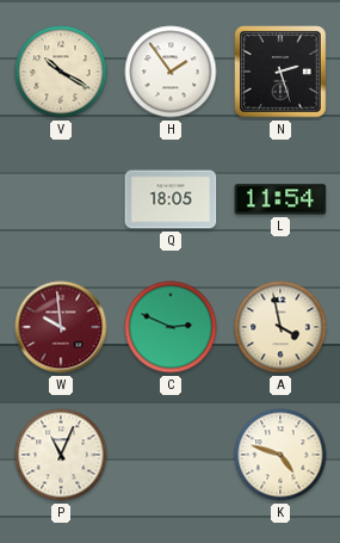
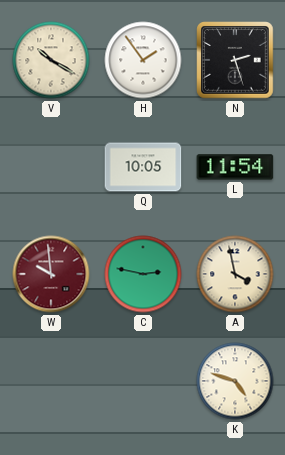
Q: 18:05 -> 10:05 (143, 167)
C: 2:49 -> 2:47 (143, 274)
P: 11:04 -> none (61, 455)
